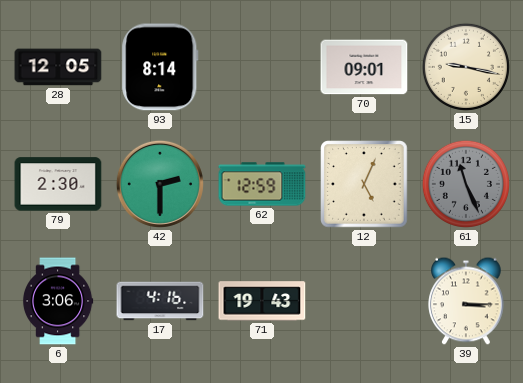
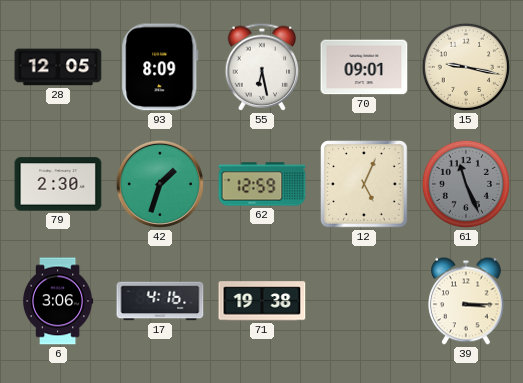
93: 8:14 -> 8:09 (160, 67)
55: none -> 6:28 (262, 67)
42: 2:30 -> 1:33 (160, 184)
71: 19:43 -> 19:38 (262, 301)
